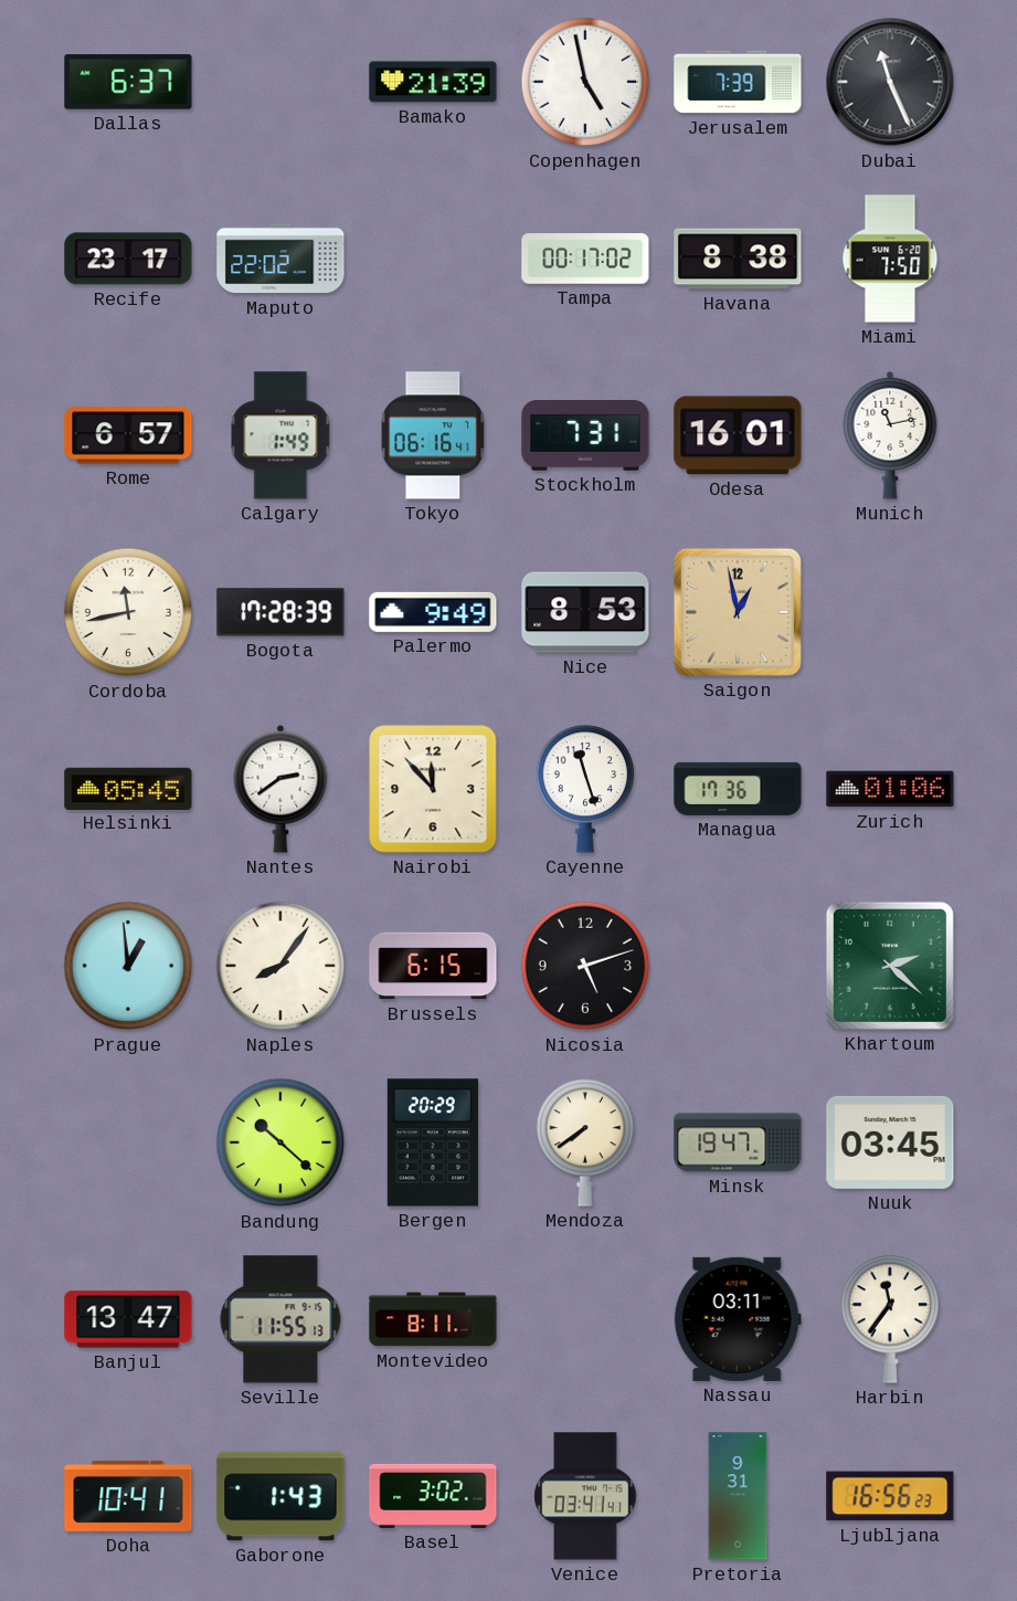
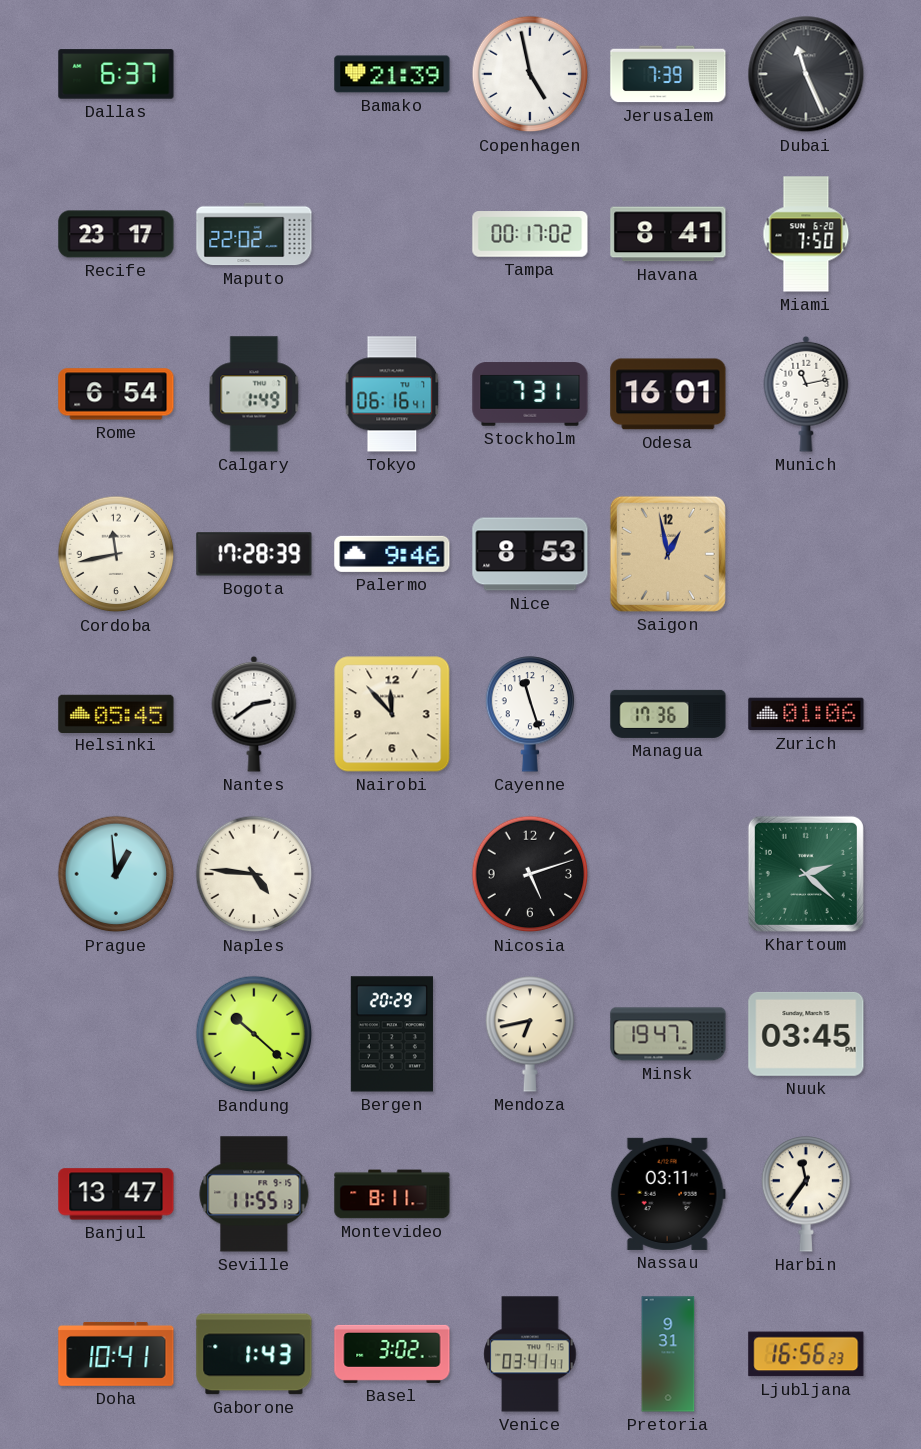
Havana: 8:38 -> 8:41 (668, 234)
Rome: 6:57 -> 6:54 (116, 394)
Palermo: 9:49 -> 9:46 (392, 554)
Naples: 8:06 -> 4:46 (254, 874)
Brussels: 6:15 -> none (433, 966)
Mendoza: 7:39 -> 6:43 (530, 1034)
